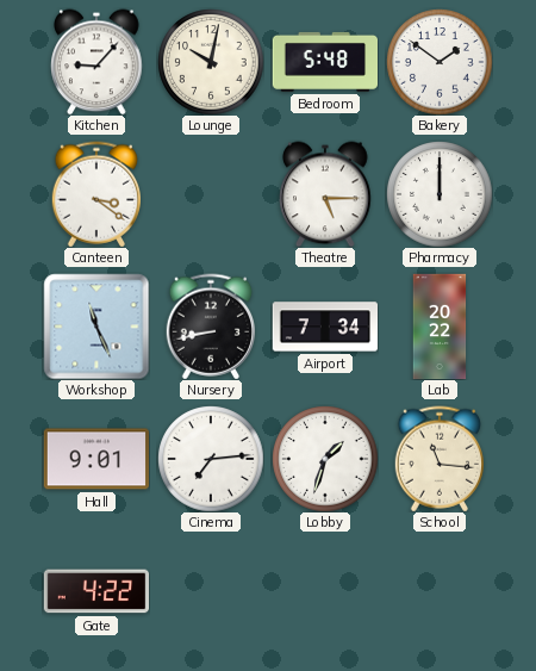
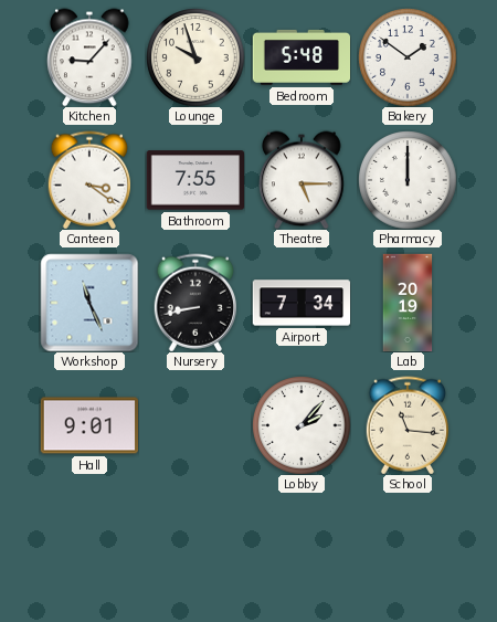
Lounge: 10:02 -> 9:57 (195, 57)
Bathroom: none -> 7:55 (194, 180)
Lab: 20:22 -> 20:19 (408, 303)
Cinema: 7:14 -> none (211, 459)
Lobby: 1:33 -> 2:07 (302, 425)
Gate: 4:22 -> none (96, 591)
